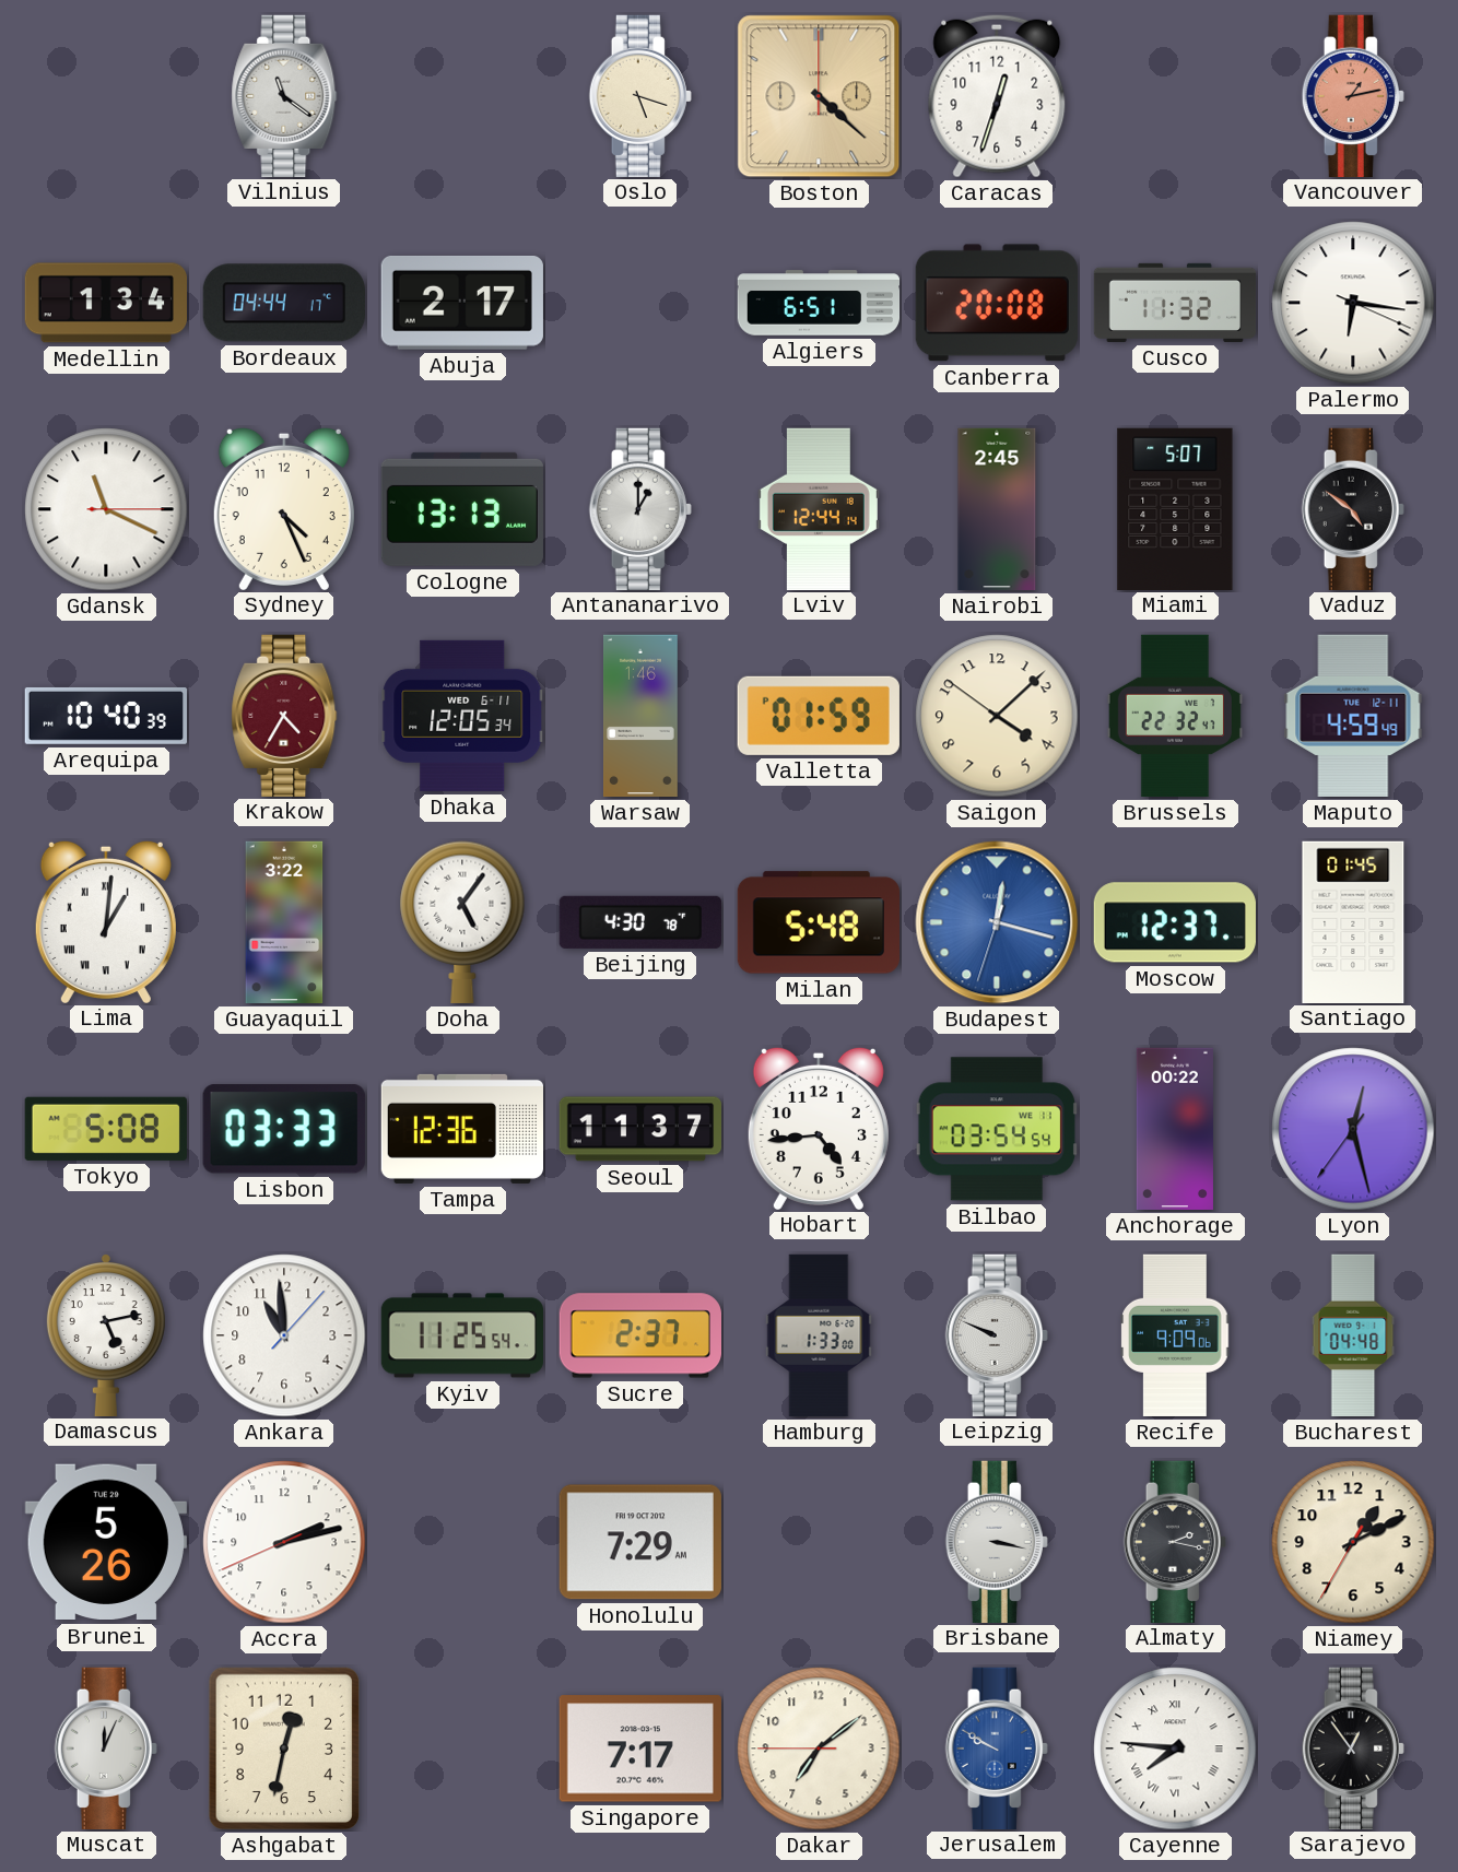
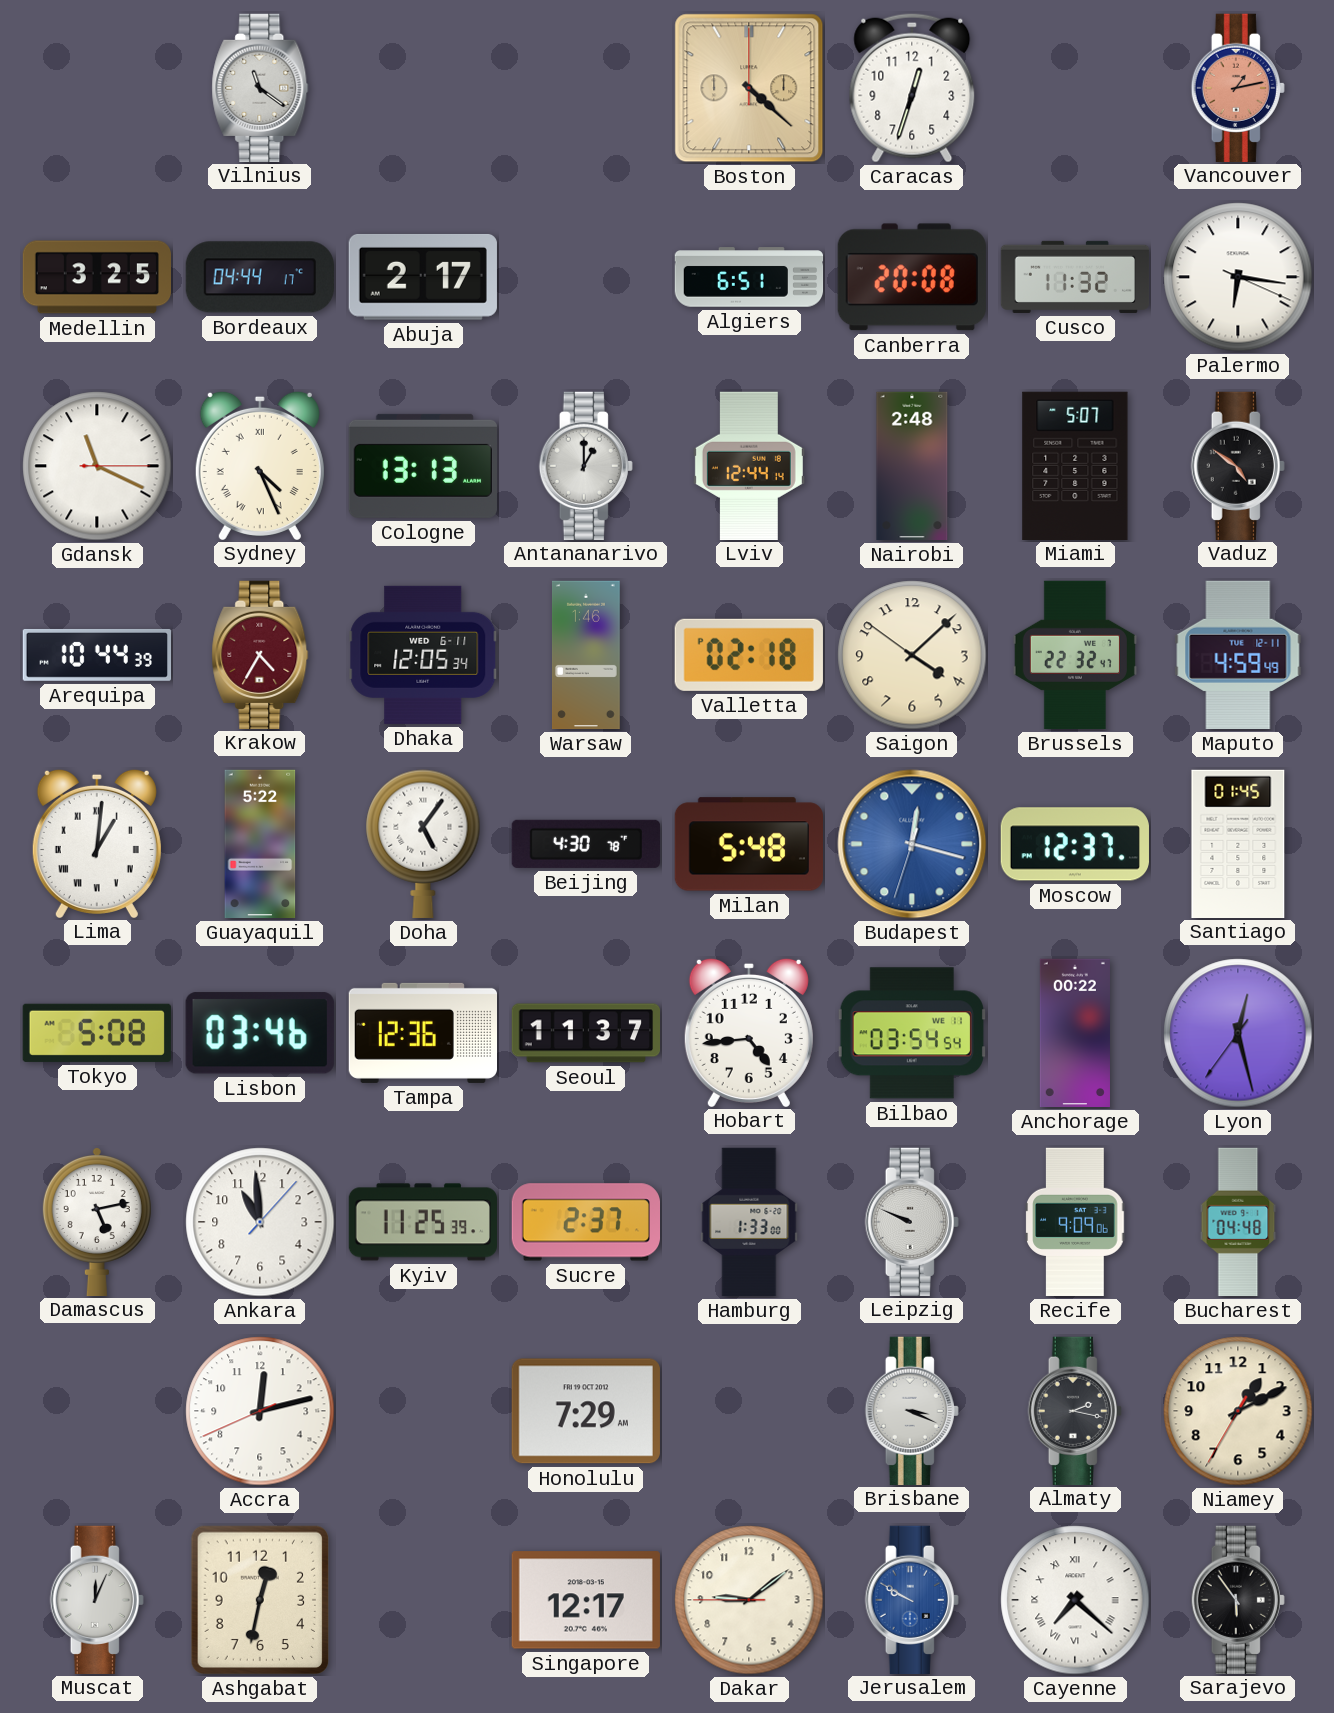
Oslo: 5:18 -> none (640, 95)
Medellin: 1:34 -> 3:25 (96, 277)
Sydney numerals: Arabic -> Roman (260, 465)
Nairobi: 2:45 -> 2:48 (912, 466)
Arequipa: 10:40 -> 10:44 (96, 655)
Valletta: 01:59 -> 02:18 (749, 655)
Guayaquil: 3:22 -> 5:22 (260, 844)
Lisbon: 03:33 -> 03:46 (260, 1033)
Kyiv: 11:25:54 -> 11:25:39 (422, 1222)
Brunei: 5:26 -> none (106, 1542)
Accra: 2:12 -> 12:12 (260, 1411)
Brisbane: 3:17 -> 3:19 (912, 1410)
Singapore: 7:17 -> 12:17 (586, 1600)
Dakar: 7:08 -> 9:08 (749, 1600)
Cayenne: 7:46 -> 7:22 (1075, 1600)
Sarajevo: 12:54 -> 5:54 (1238, 1599)
